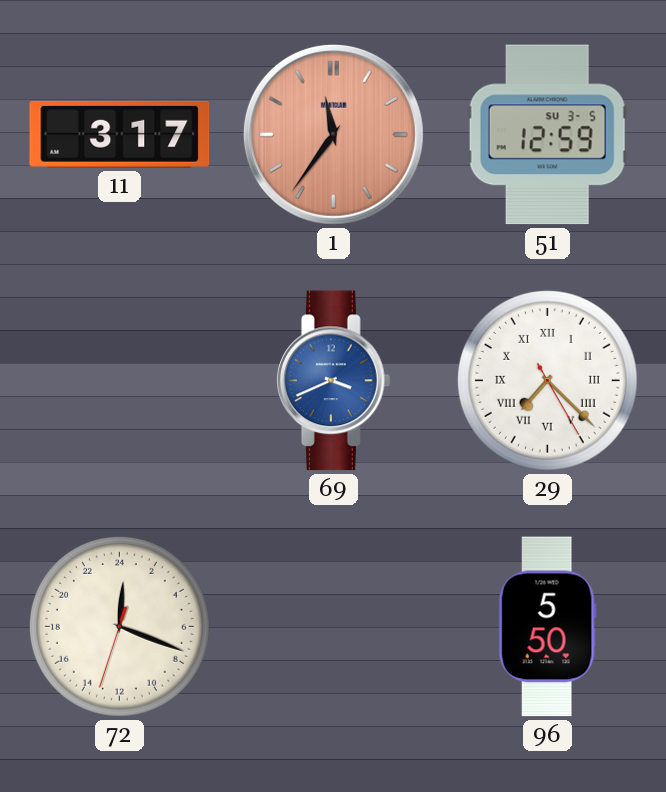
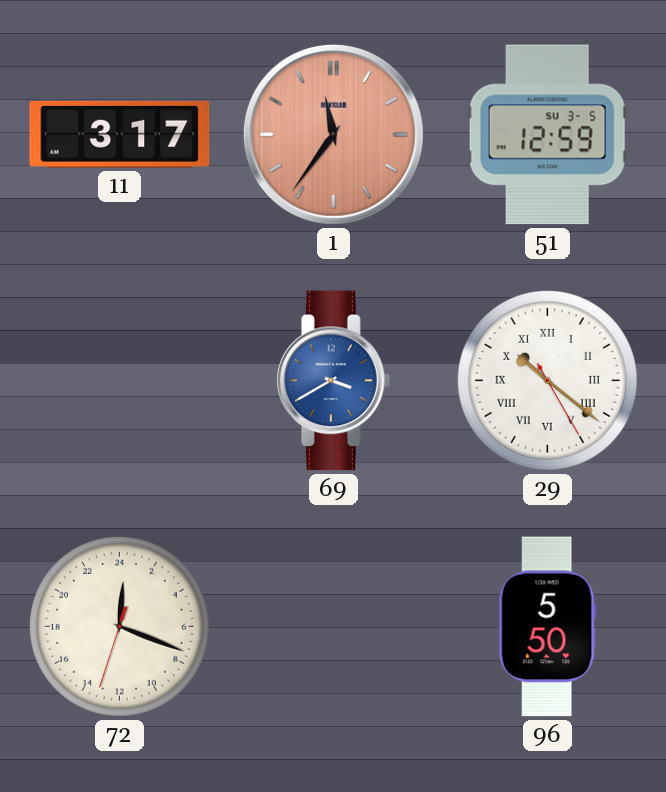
69: 3:41 -> 3:40 (334, 381)
29: 7:22 -> 10:21 (547, 380)
